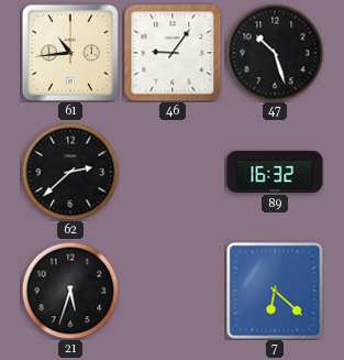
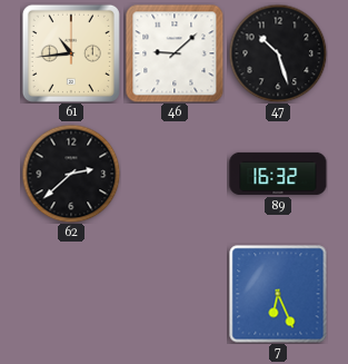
46: 9:06 -> 9:08 (175, 53)
21: 5:33 -> none (70, 291)
7: 6:22 -> 6:26 (278, 294)
